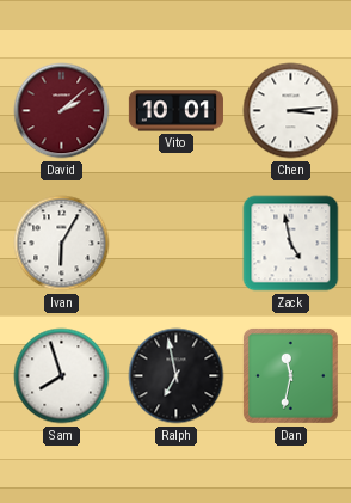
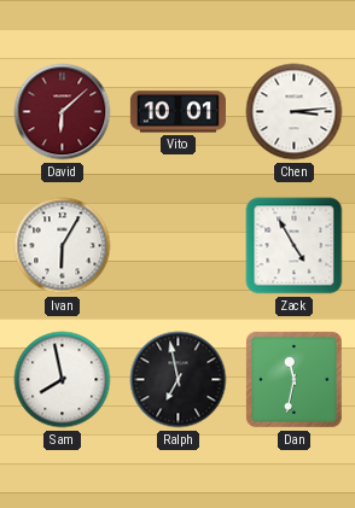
David: 2:08 -> 6:08 (63, 112)
Zack: 4:58 -> 4:55 (295, 246)
Sam: 7:57 -> 7:58 (63, 380)
